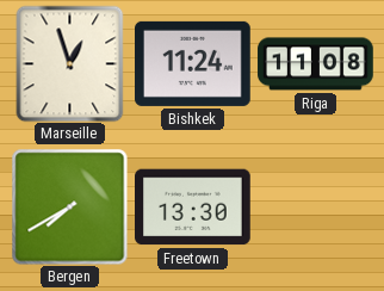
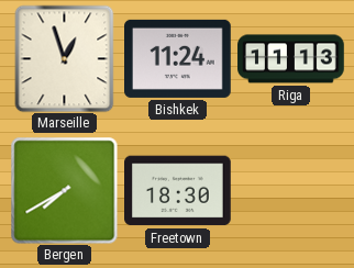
Riga: 11:08 -> 11:13 (291, 59)
Freetown: 13:30 -> 18:30 (178, 191)
